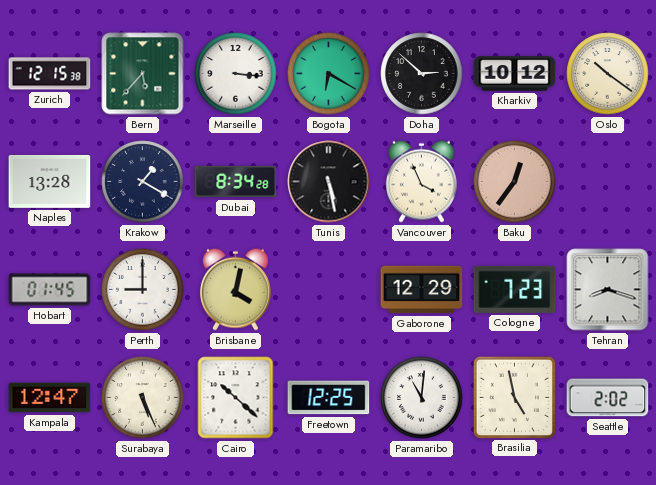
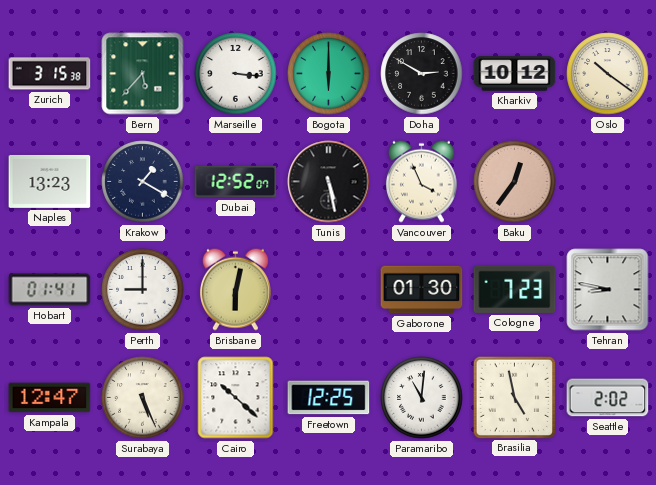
Zurich: 12:15 -> 3:15 (50, 74)
Bogota: 6:20 -> 6:00 (329, 74)
Doha: 2:52 -> 2:50 (422, 74)
Naples: 13:28 -> 13:23 (50, 181)
Dubai: 8:34 -> 12:52 (236, 182)
Hobart: 01:45 -> 01:41 (50, 290)
Brisbane: 4:02 -> 6:02 (235, 289)
Gaborone: 12:29 -> 01:30 (422, 290)
Tehran: 8:18 -> 8:47 (608, 290)
